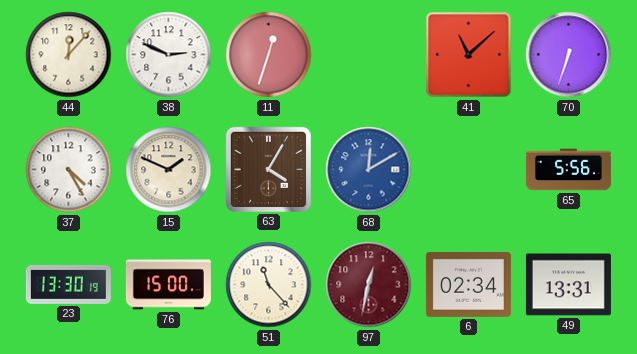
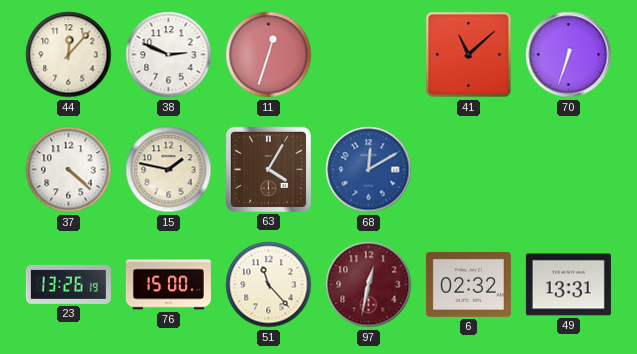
37: 4:25 -> 4:22 (69, 170)
15: 1:49 -> 1:47 (169, 170)
65: 5:56 -> none (568, 170)
23: 13:30 -> 13:26 (68, 284)
6: 02:34 -> 02:32 (468, 284)
